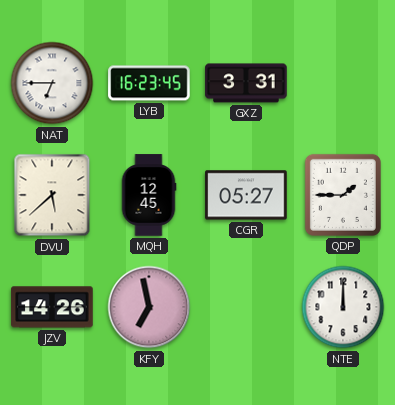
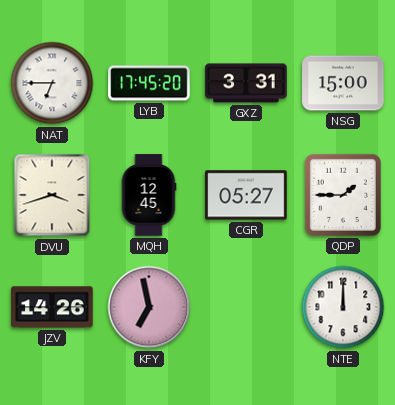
LYB: 16:23 -> 17:45 (149, 83)
NSG: none -> 15:00 (343, 83)
DVU: 5:38 -> 3:42 (52, 195)
